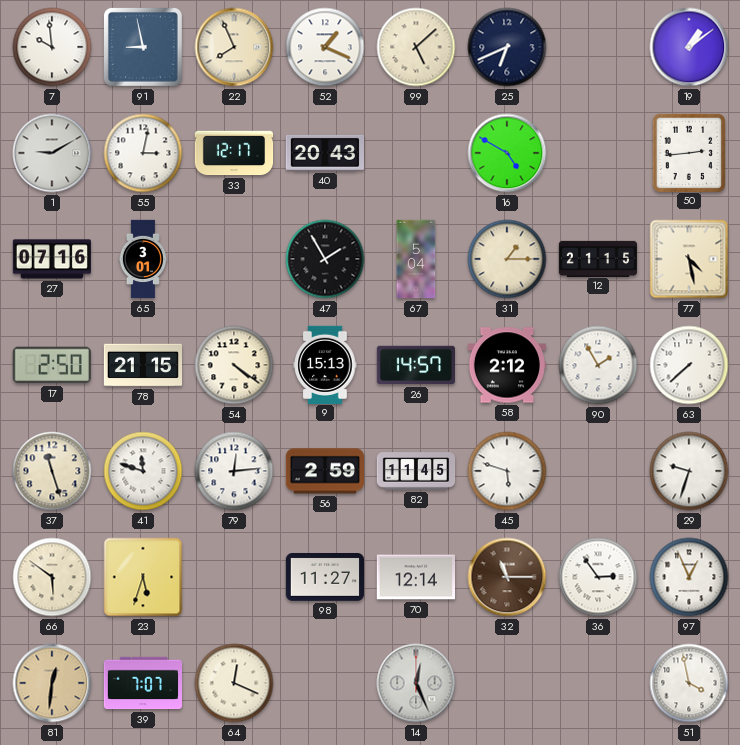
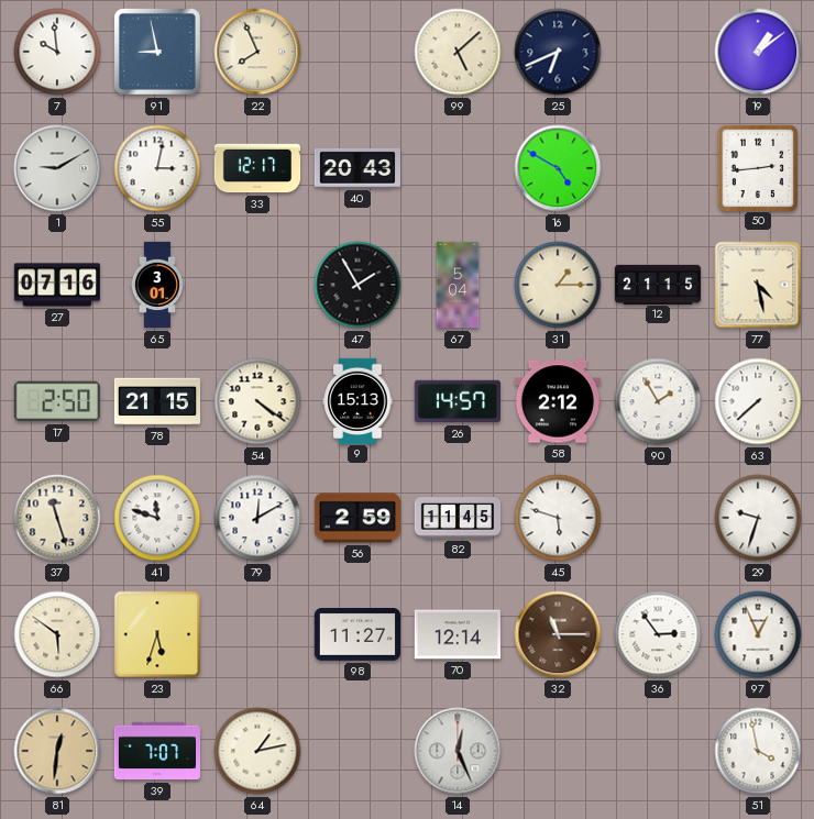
52: 1:19 -> none (325, 47)
79: 12:14 -> 12:10 (257, 518)
64: 12:19 -> 1:13 (257, 751)
